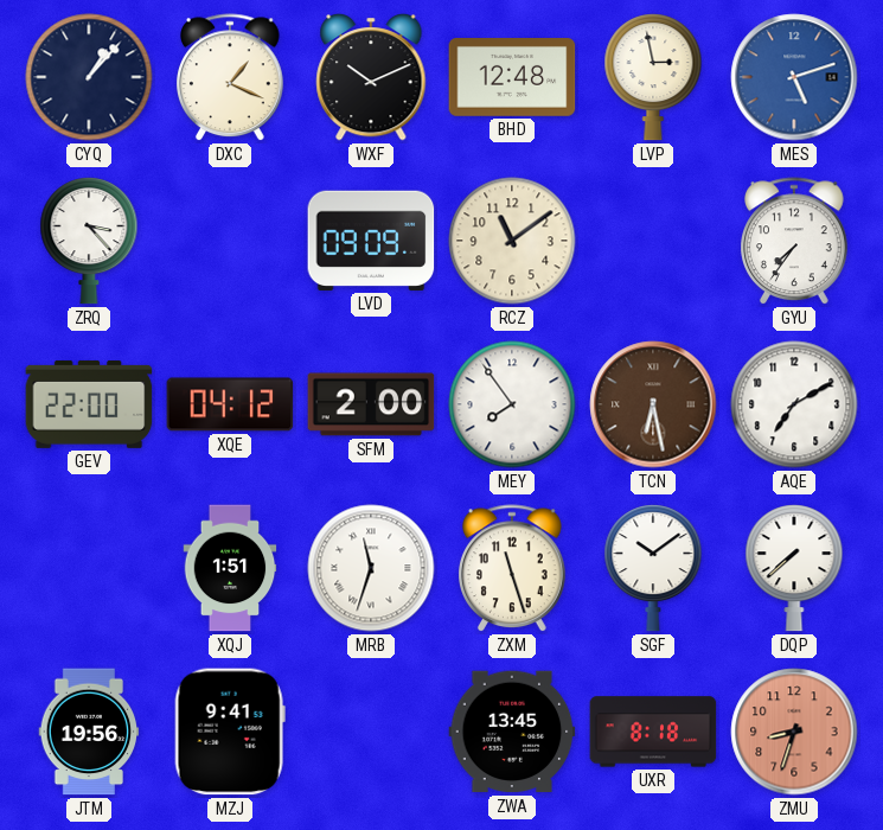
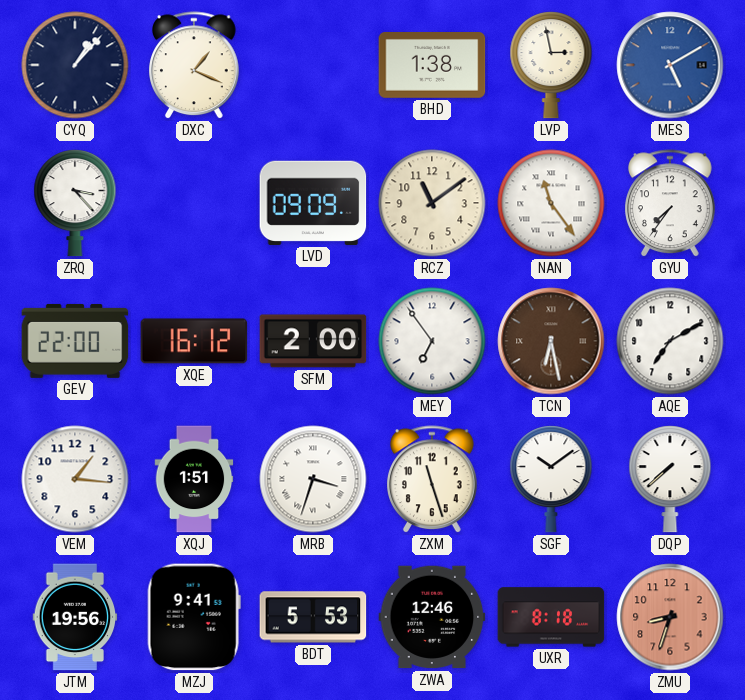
WXF: 10:11 -> none (371, 78)
BHD: 12:48 -> 1:38 (432, 66)
MES: 5:12 -> 5:10 (670, 65)
NAN: none -> 11:24 (551, 203)
XQE: 04:12 -> 16:12 (194, 341)
MEY: 7:54 -> 6:54 (432, 341)
VEM: none -> 1:16 (75, 479)
MRB: 11:33 -> 3:33 (313, 479)
BDT: none -> 5:53 (313, 617)
ZWA: 13:45 -> 12:46 (432, 617)
